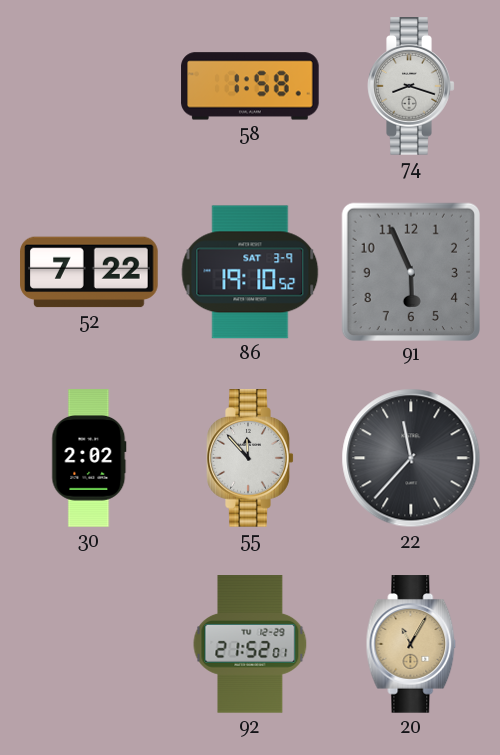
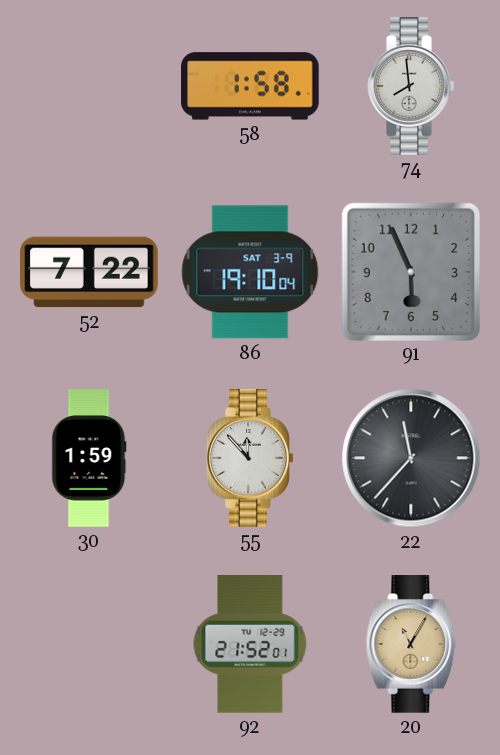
74: 8:18 -> 7:59 (411, 86)
86: 19:10:52 -> 19:10:04 (250, 272)
30: 2:02 -> 1:59 (89, 458)
